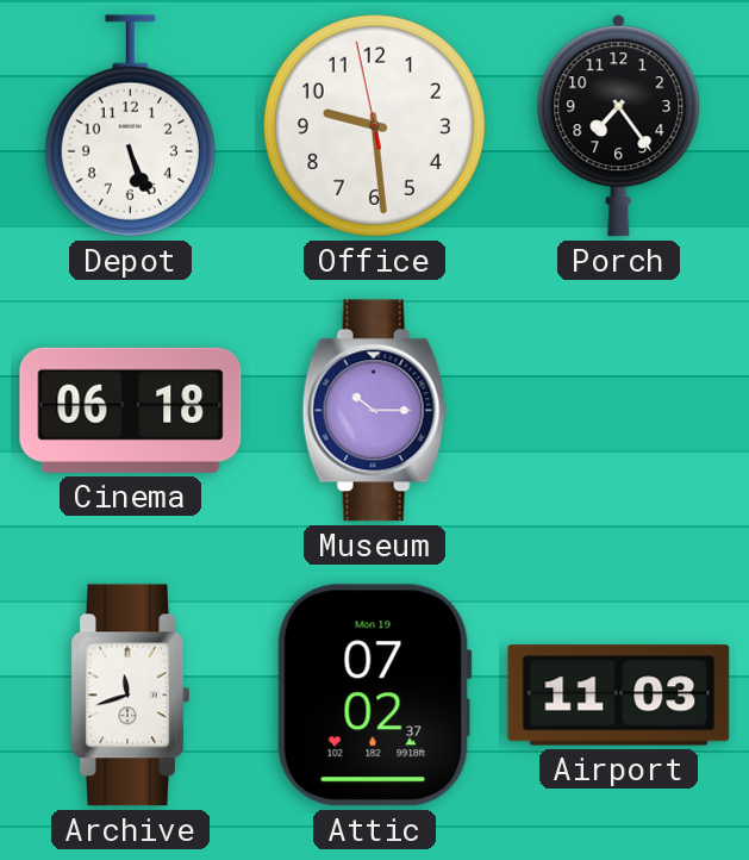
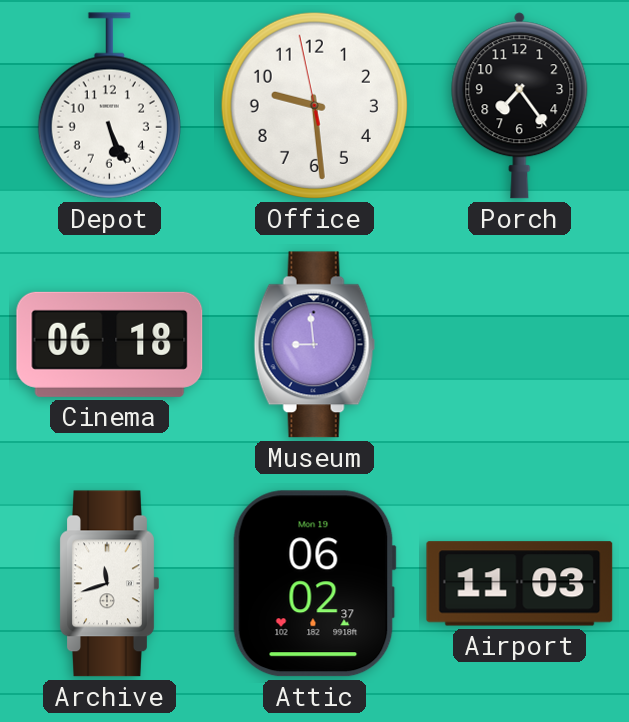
Museum: 10:15 -> 8:59 (315, 345)
Attic: 07:02 -> 06:02 (314, 584)
